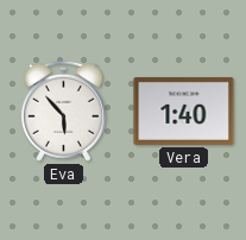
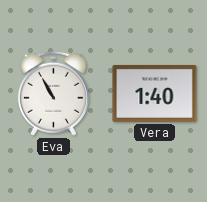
Eva: 5:53 -> 10:55 (53, 93)
